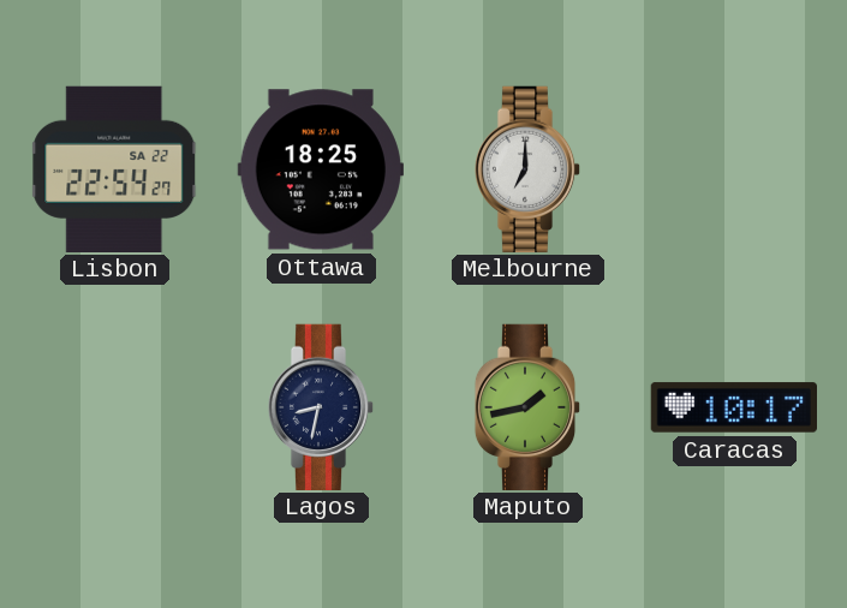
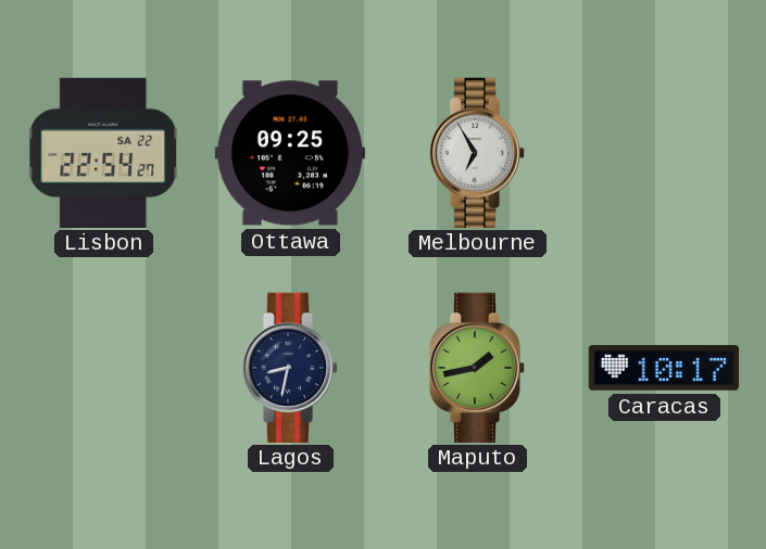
Ottawa: 18:25 -> 09:25 (289, 153)
Melbourne: 7:00 -> 6:55 (477, 152)
